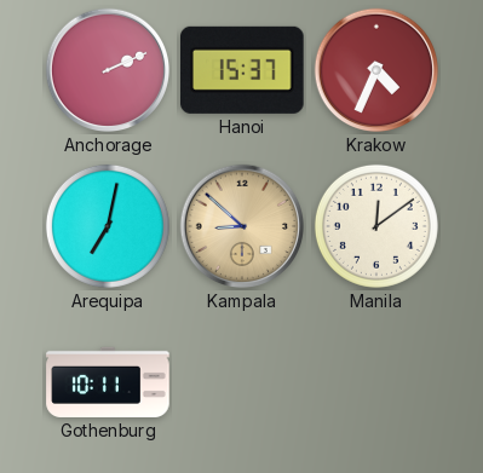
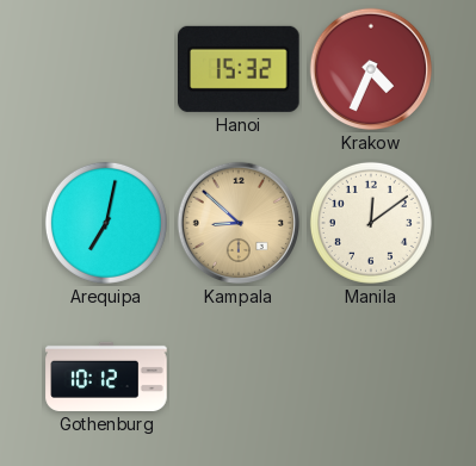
Anchorage: 2:11 -> none (108, 70)
Hanoi: 15:37 -> 15:32 (240, 69)
Gothenburg: 10:11 -> 10:12 (106, 377)
